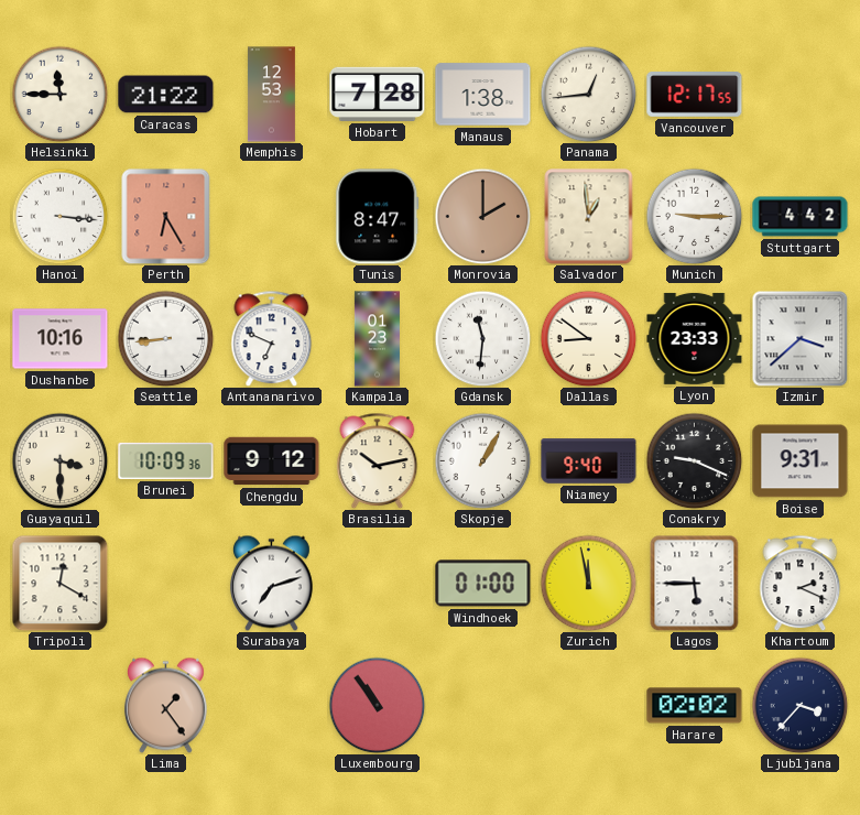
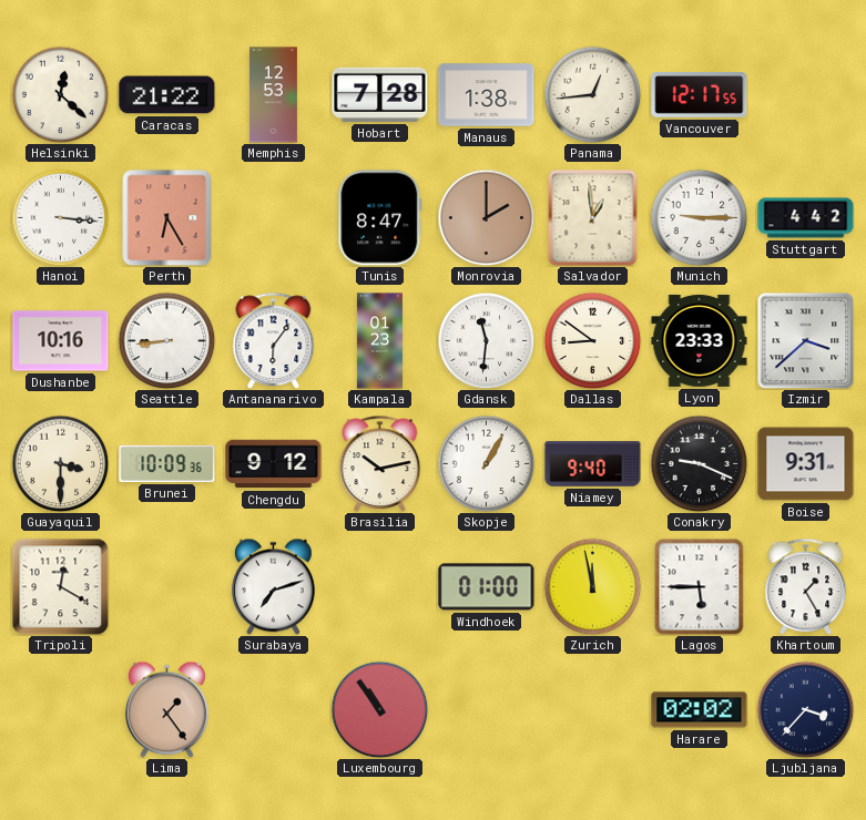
Helsinki: 11:45 -> 12:22 (60, 94)
Antananarivo: 6:49 -> 6:06 (274, 340)
Khartoum: 2:19 -> 1:25 (806, 586)
